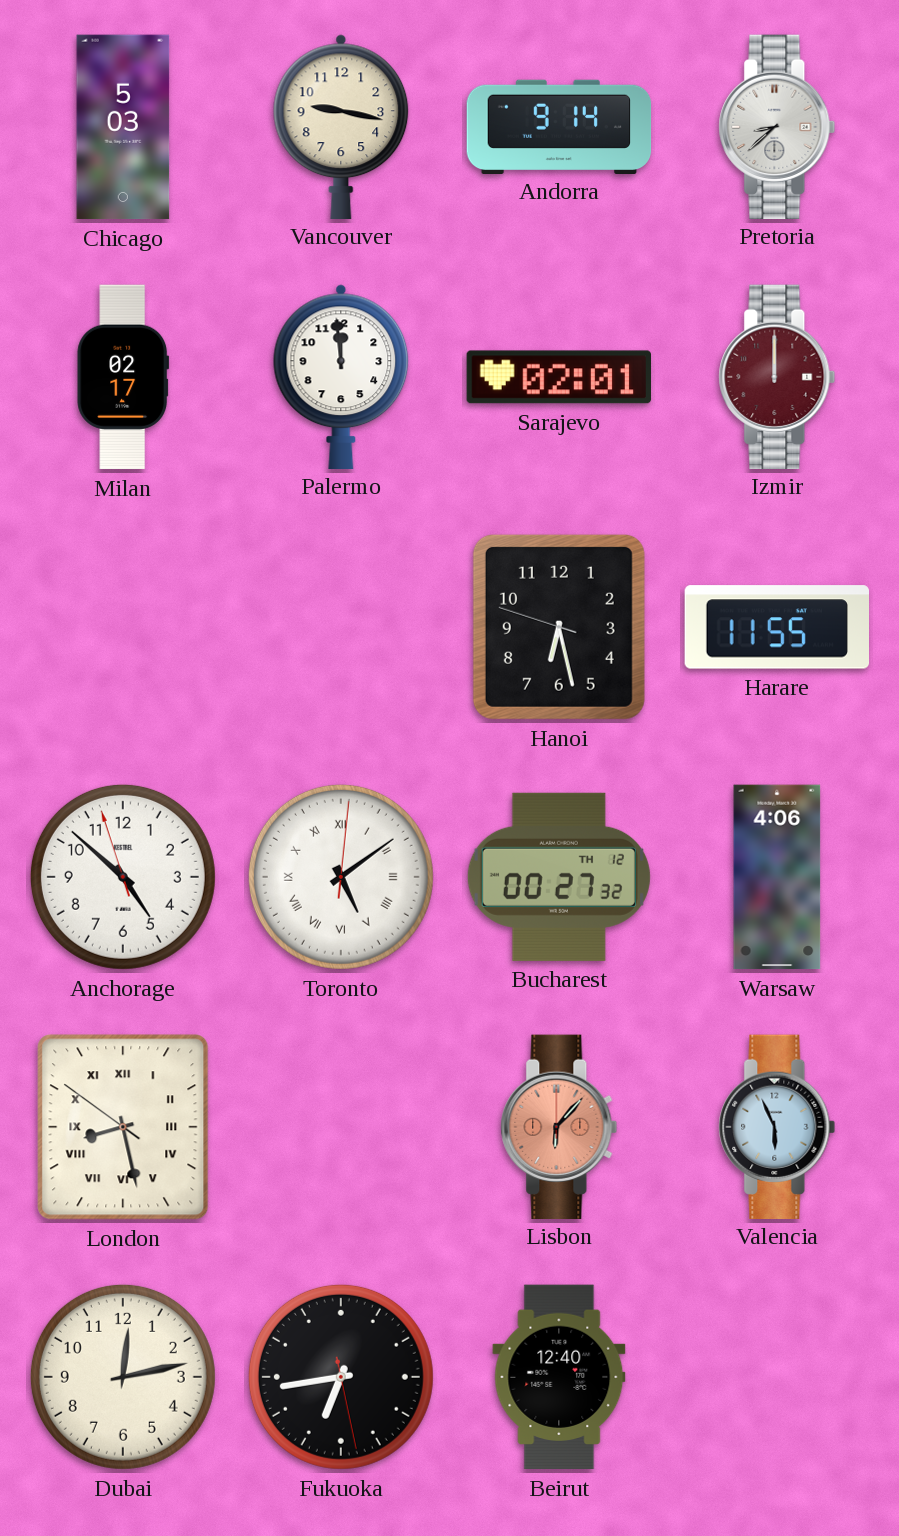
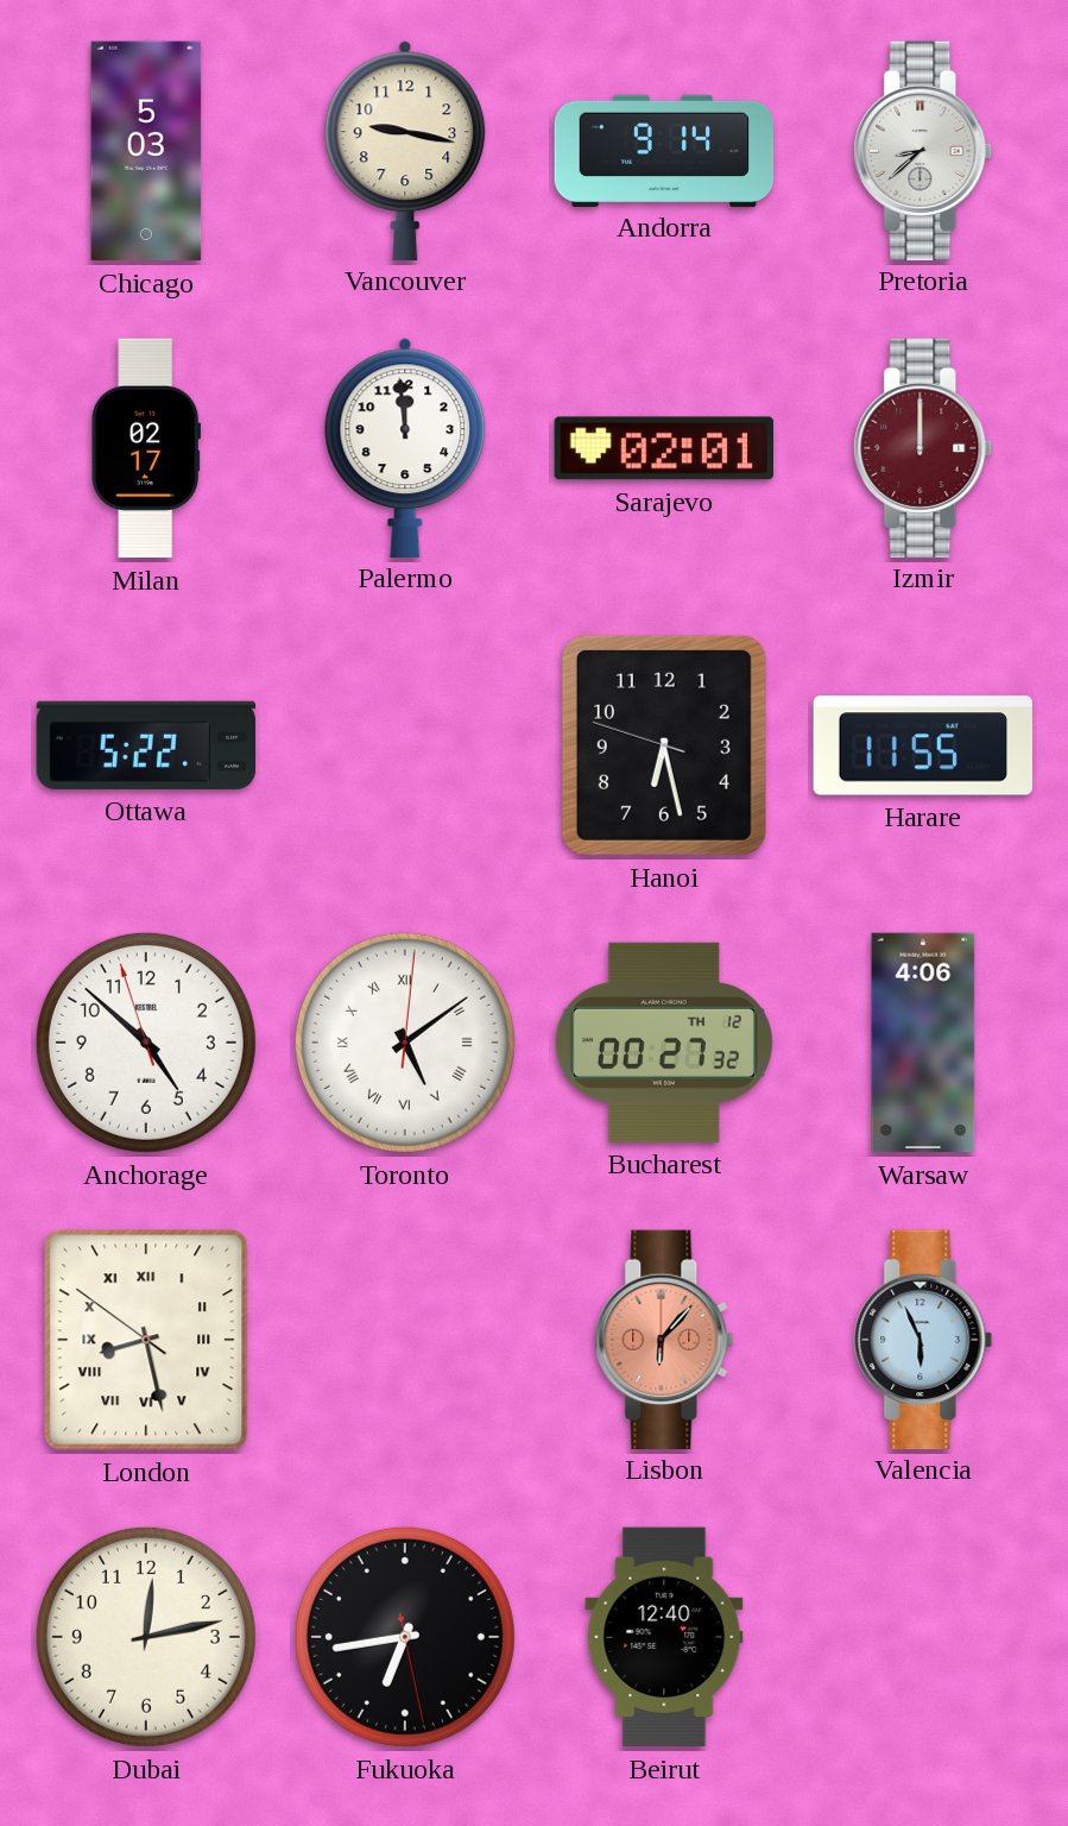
Ottawa: none -> 5:22 (146, 745)
